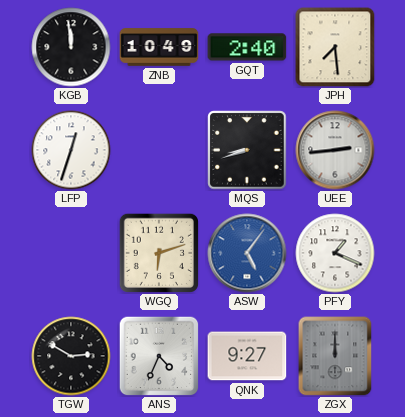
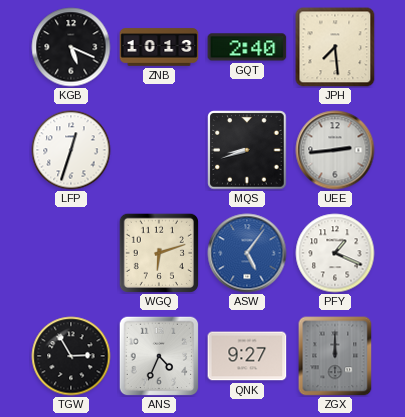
KGB: 11:59 -> 5:19 (71, 47)
ZNB: 10:49 -> 10:13 (159, 47)
TGW: 2:50 -> 2:55 (71, 356)
